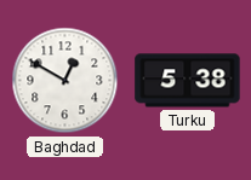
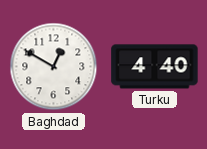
Turku: 5:38 -> 4:40 (155, 67)
